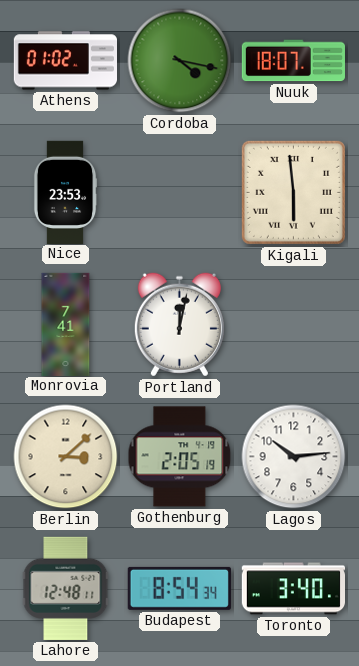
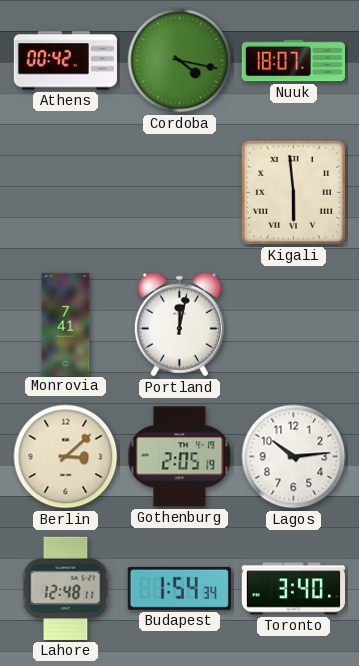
Athens: 01:02 -> 00:42 (65, 61)
Nice: 23:53 -> none (65, 192)
Budapest: 8:54 -> 1:54 (179, 588)
